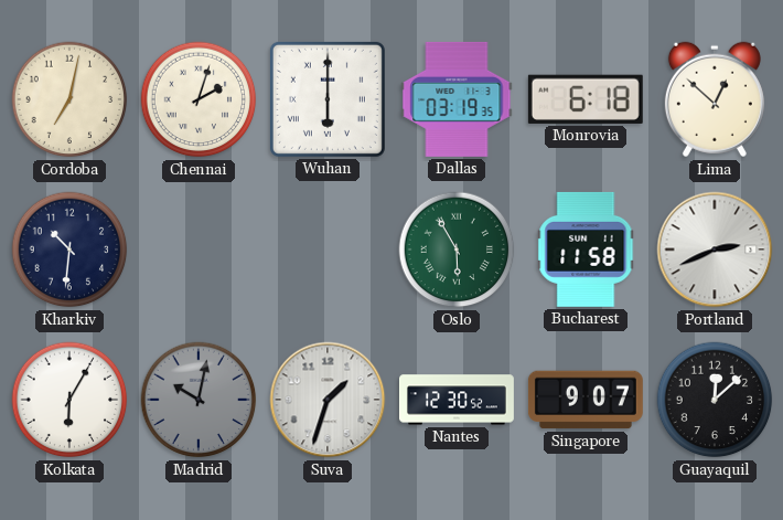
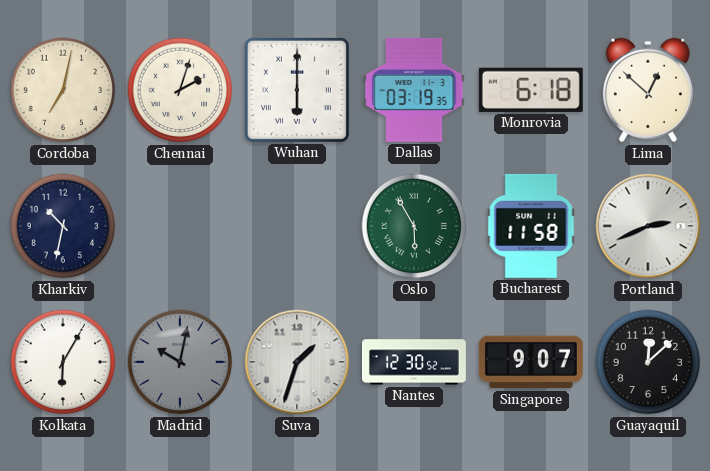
Kharkiv: 10:31 -> 10:32 (63, 226)
